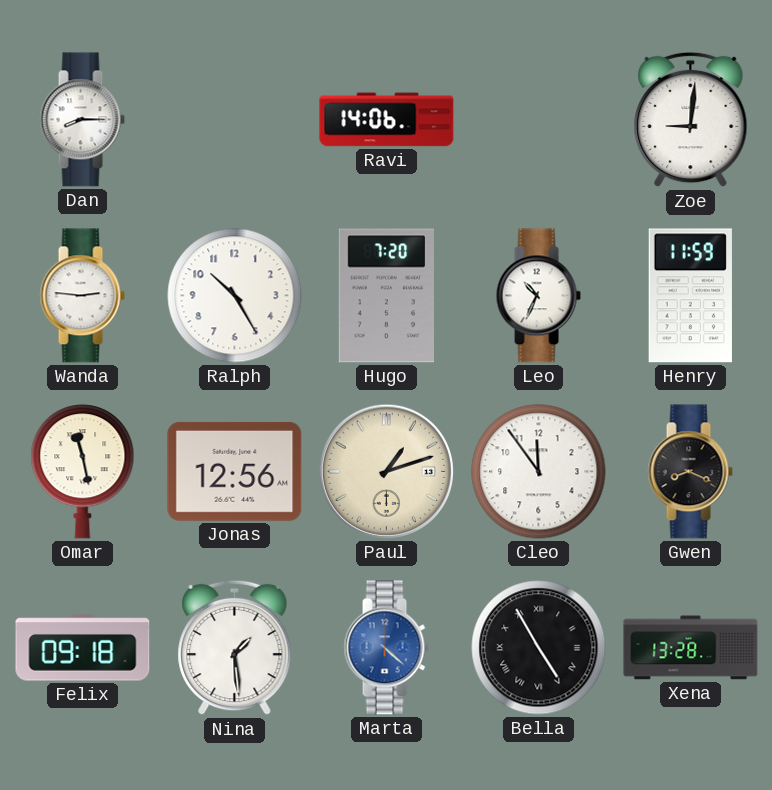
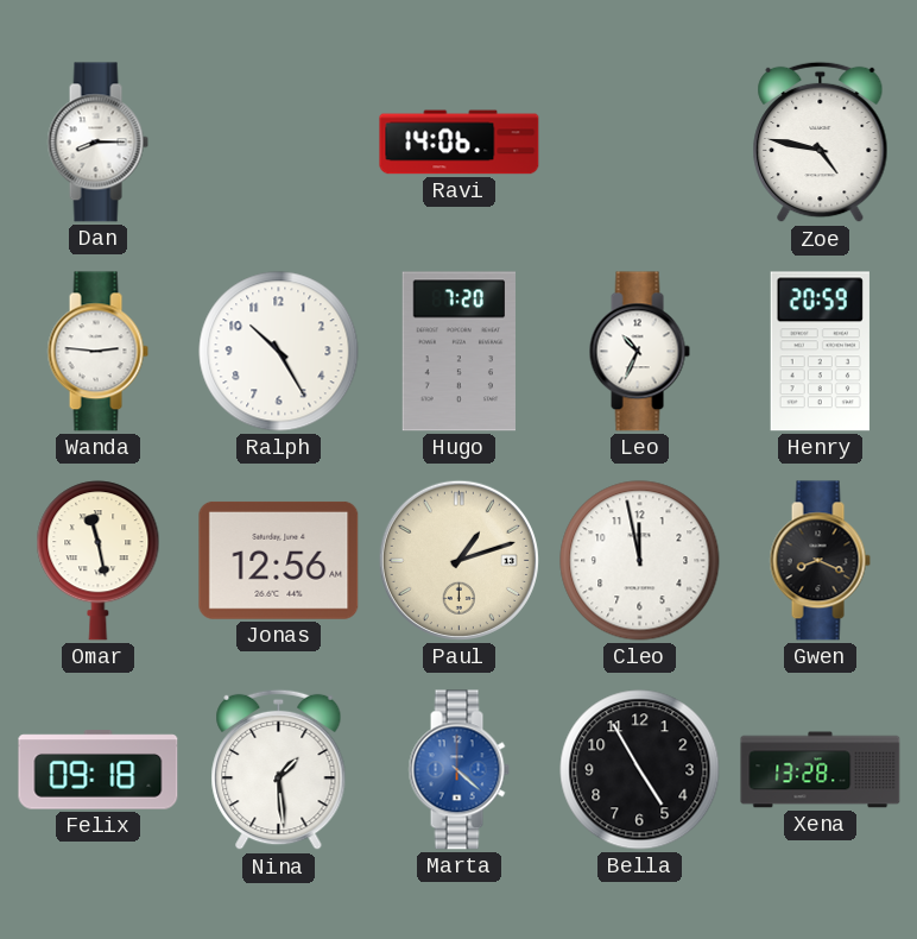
Zoe: 9:01 -> 4:47 (821, 143)
Henry: 11:59 -> 20:59 (820, 352)
Cleo: 11:54 -> 11:58 (640, 561)
Bella numerals: Roman -> Arabic (640, 770)
